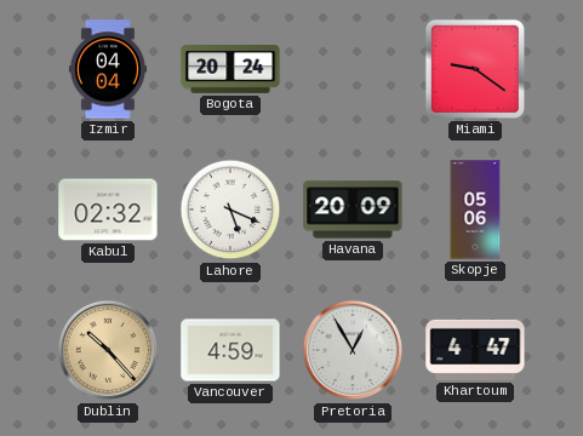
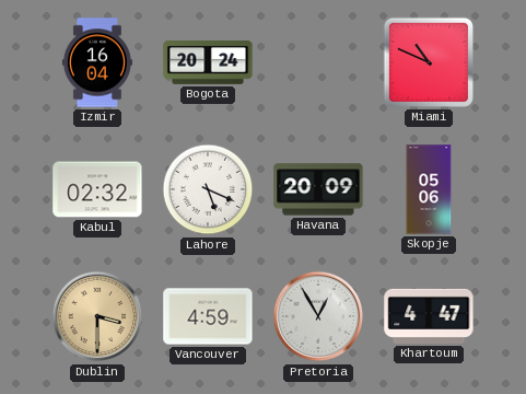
Izmir: 04:04 -> 16:04 (97, 62)
Miami: 9:21 -> 10:49 (429, 62)
Dublin: 10:23 -> 3:30 (97, 316)
